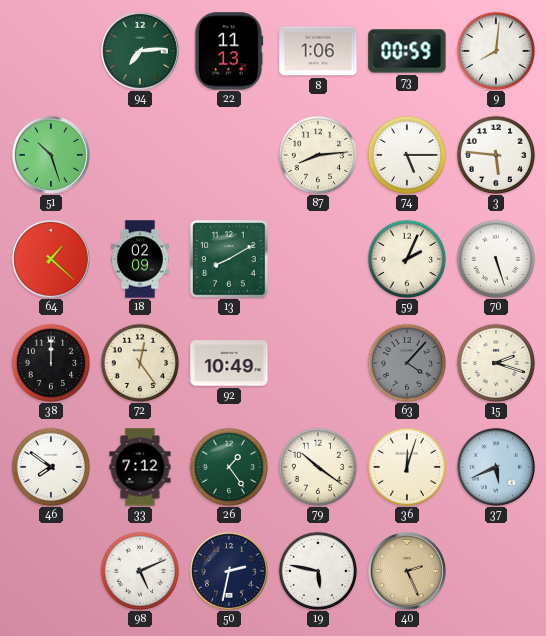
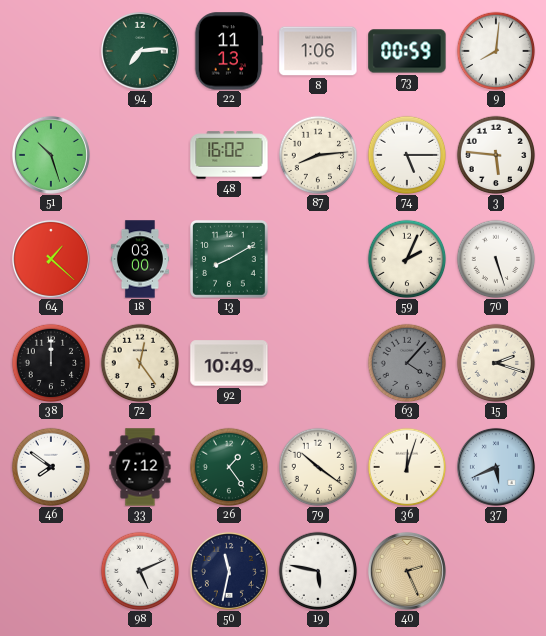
48: none -> 16:02 (229, 155)
18: 02:09 -> 03:00 (140, 259)
50: 2:32 -> 11:32 (229, 571)
